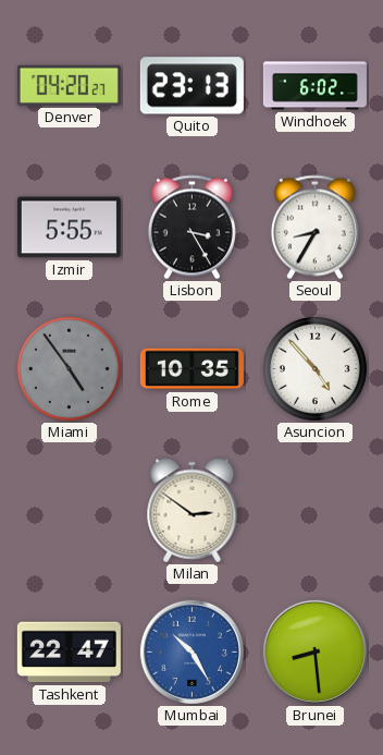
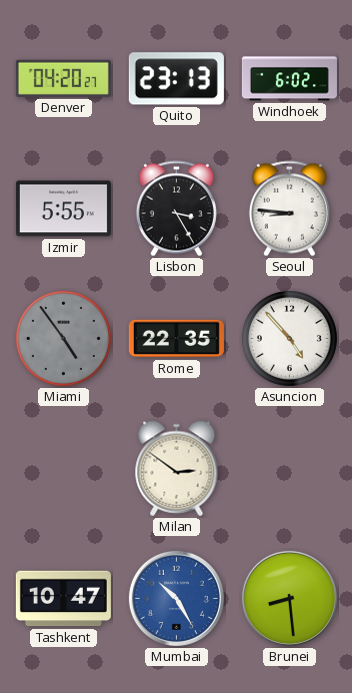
Seoul: 8:35 -> 8:46 (289, 209)
Rome: 10:35 -> 22:35 (176, 339)
Tashkent: 22:47 -> 10:47 (63, 599)
